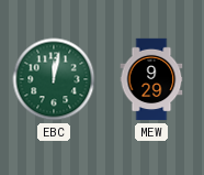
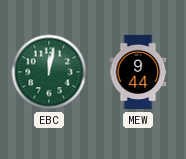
MEW: 9:29 -> 9:44 (138, 72)
